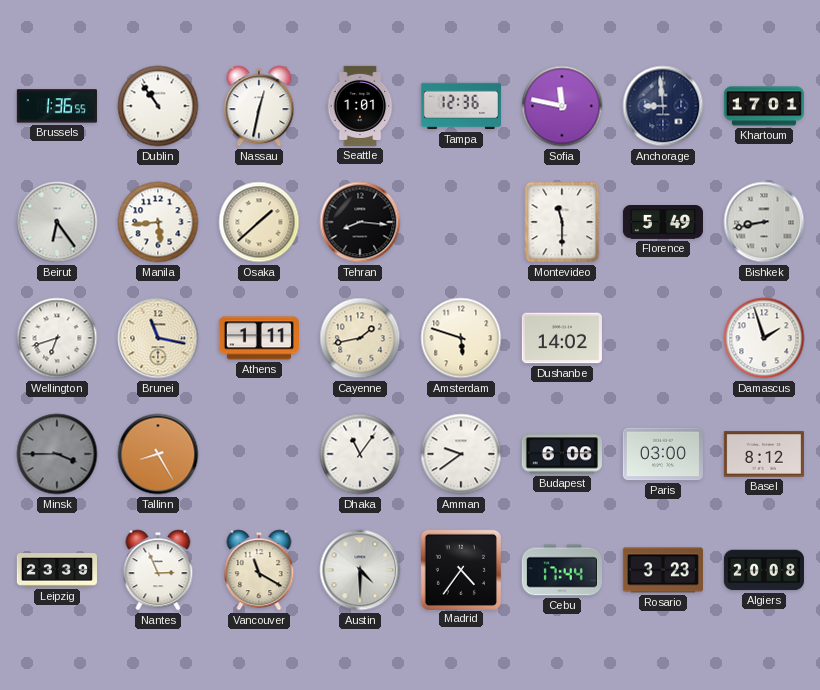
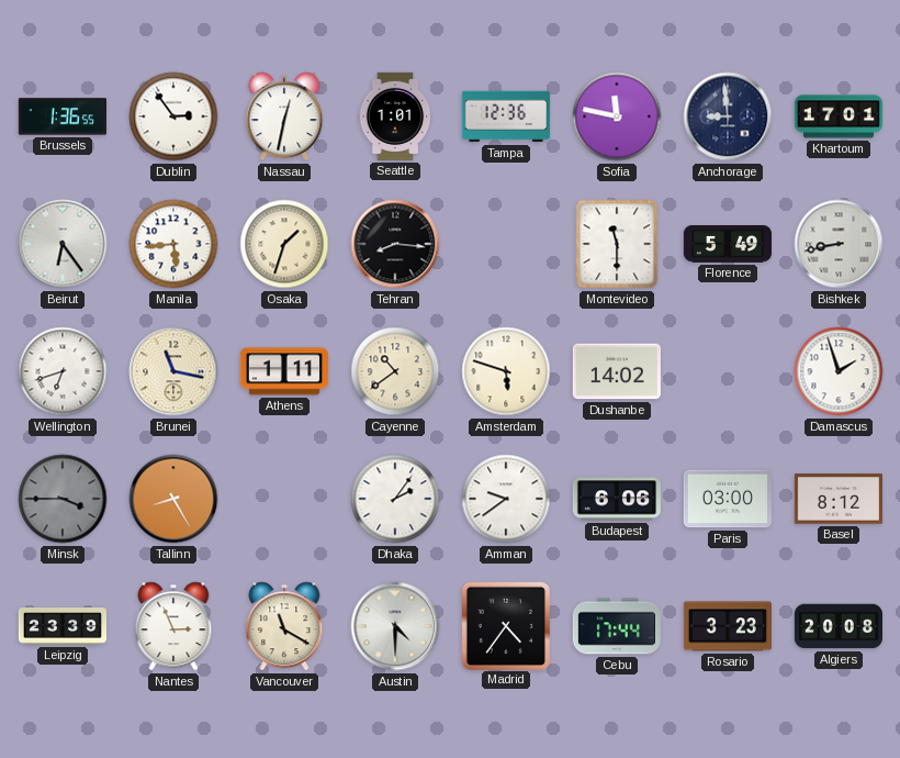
Dublin: 10:54 -> 2:54 (173, 116)
Osaka: 1:38 -> 1:33 (284, 244)
Cayenne: 1:43 -> 10:39 (395, 371)
Dhaka: 11:06 -> 2:06 (395, 499)
